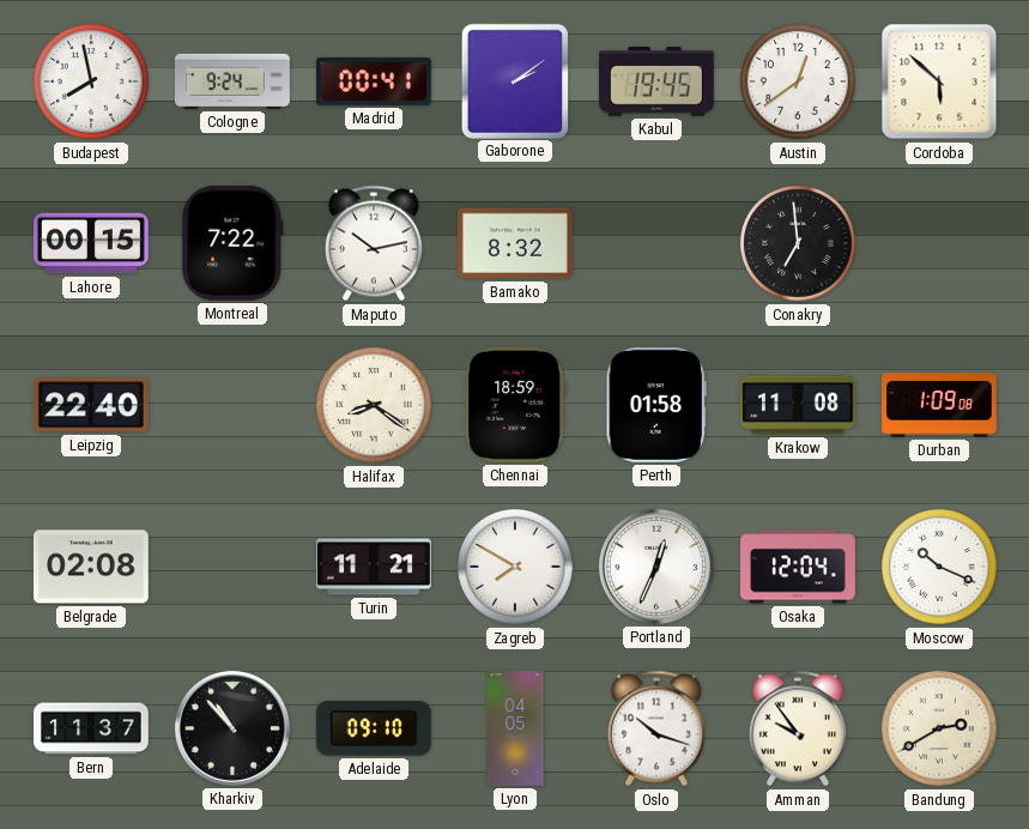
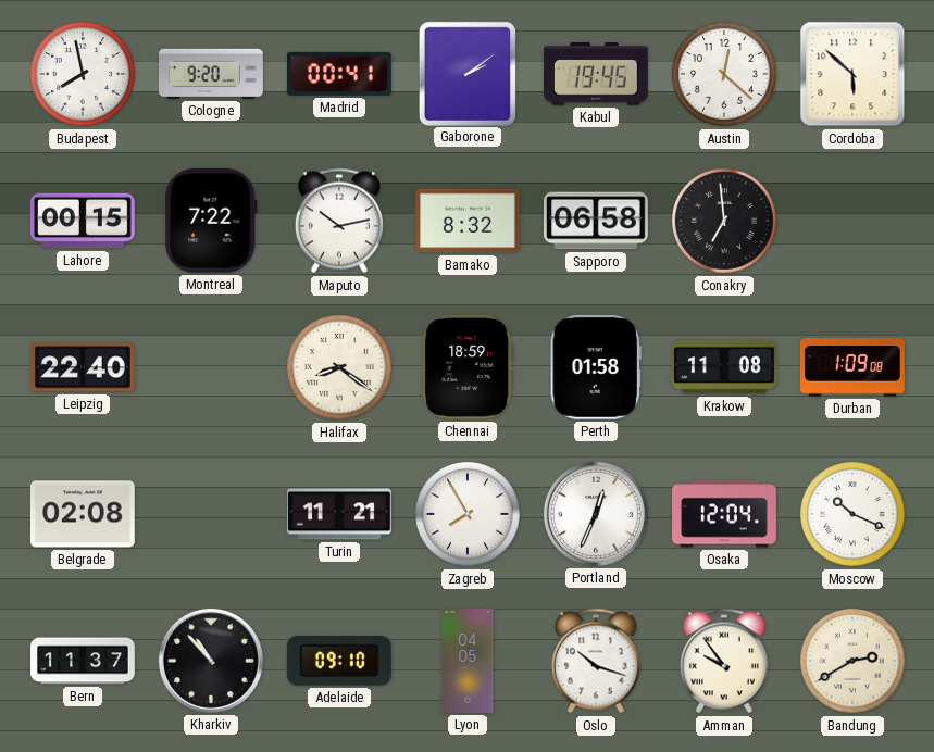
Cologne: 9:24 -> 9:20 (211, 74)
Austin: 12:39 -> 12:22 (725, 75)
Sapporo: none -> 06:58 (597, 221)
Zagreb: 7:50 -> 7:55 (469, 515)
